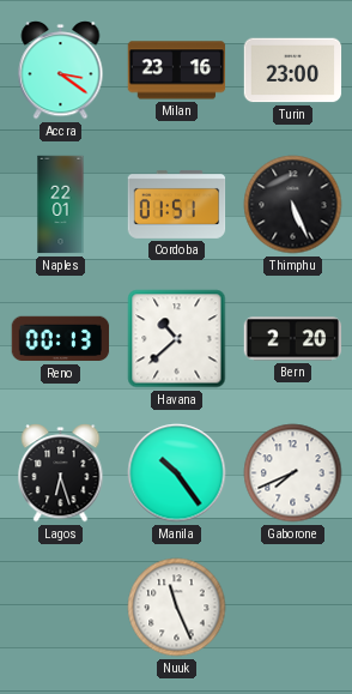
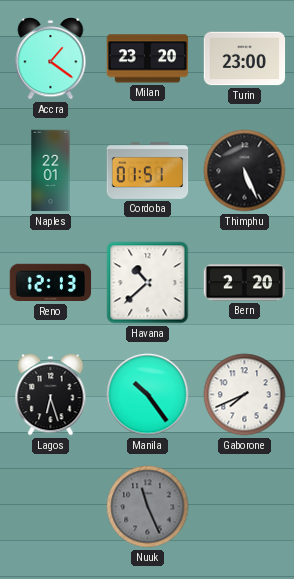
Accra: 3:21 -> 1:21 (51, 59)
Milan: 23:16 -> 23:20 (148, 59)
Reno: 00:13 -> 12:13 (51, 283)
Nuuk dial: white -> grey (148, 507)
